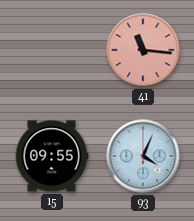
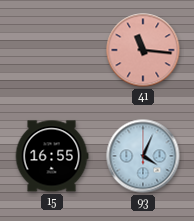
15: 09:55 -> 16:55 (52, 156)
